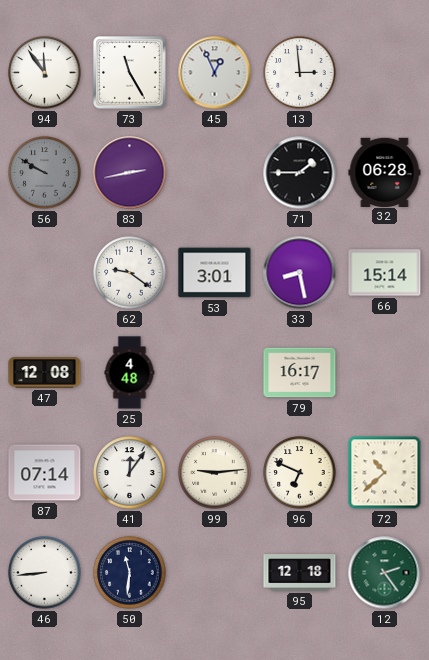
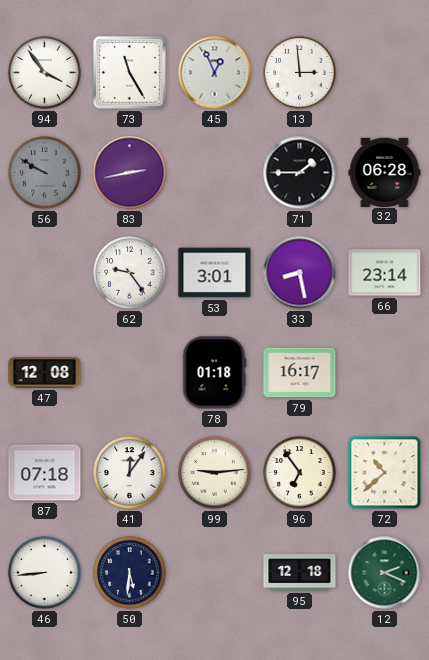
94: 11:54 -> 3:54 (45, 73)
62: 9:21 -> 9:24 (130, 273)
66: 15:14 -> 23:14 (385, 273)
25: 4:48 -> none (130, 373)
78: none -> 01:18 (214, 373)
87: 07:14 -> 07:18 (45, 473)
96: 6:49 -> 6:54 (300, 473)
50: 11:31 -> 5:31 (130, 573)
12: 2:24 -> 2:19 (385, 573)
